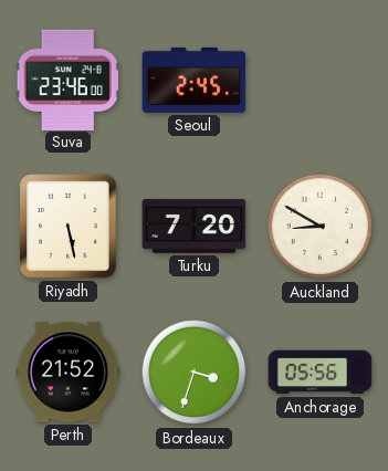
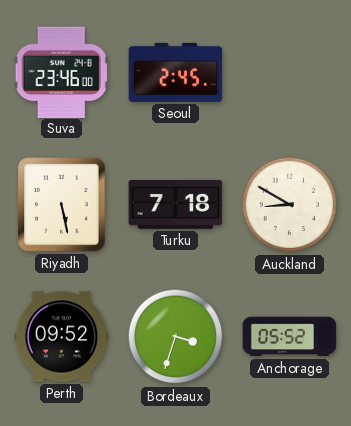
Turku: 7:20 -> 7:18 (176, 204)
Perth: 21:52 -> 09:52 (62, 337)
Anchorage: 05:56 -> 05:52 (290, 337)
